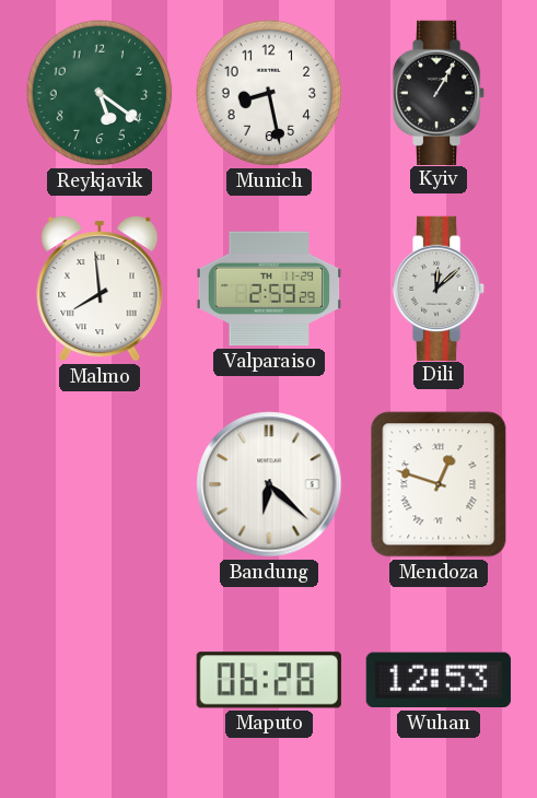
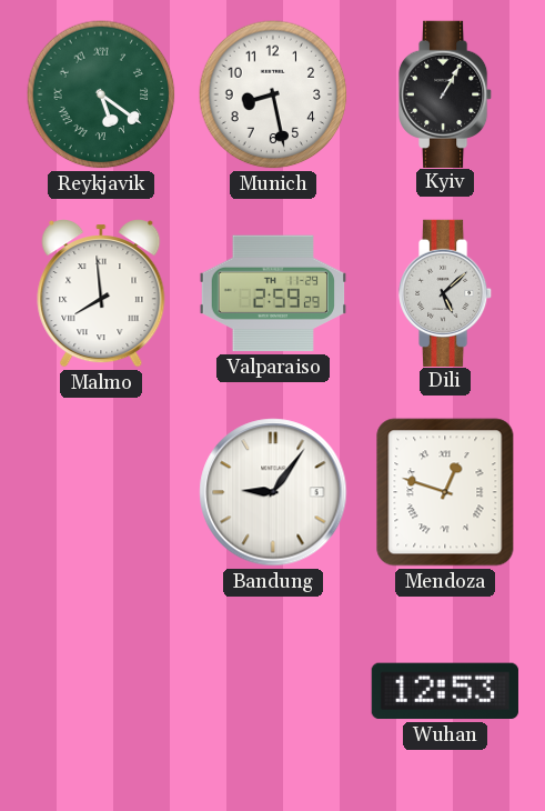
Reykjavik numerals: Arabic -> Roman (101, 94)
Dili: 12:08 -> 5:08 (445, 292)
Bandung: 6:22 -> 9:06 (273, 492)
Maputo: 06:28 -> none (269, 680)
